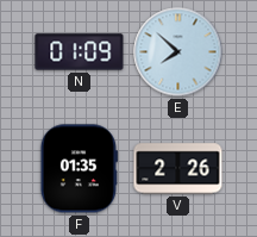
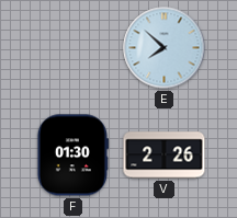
N: 01:09 -> none (80, 52)
F: 01:35 -> 01:30 (72, 156)
